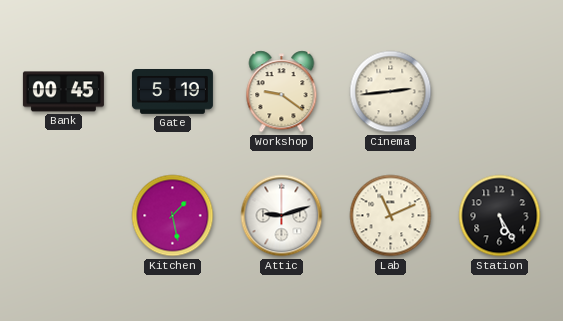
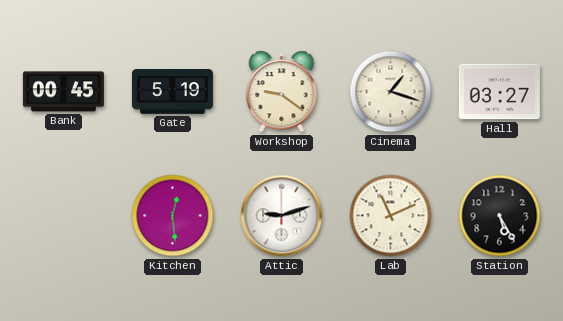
Cinema: 2:44 -> 1:18 (391, 92)
Hall: none -> 03:27 (499, 92)
Kitchen: 1:28 -> 12:29 (173, 216)
